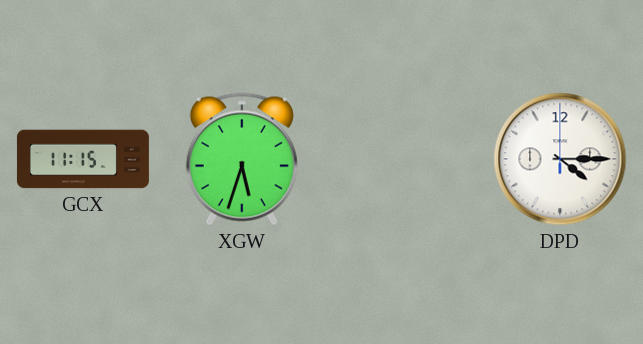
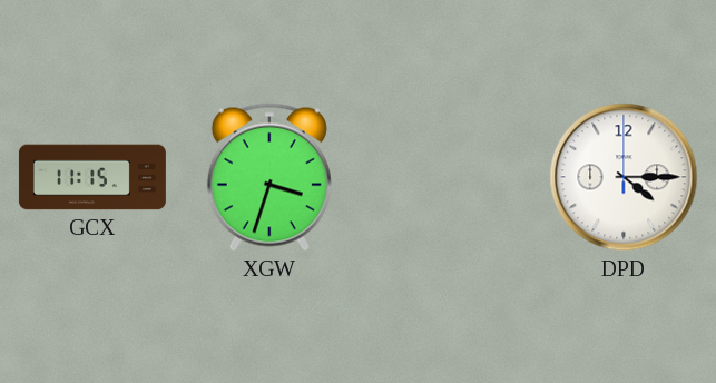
XGW: 5:33 -> 3:33 (269, 177)
